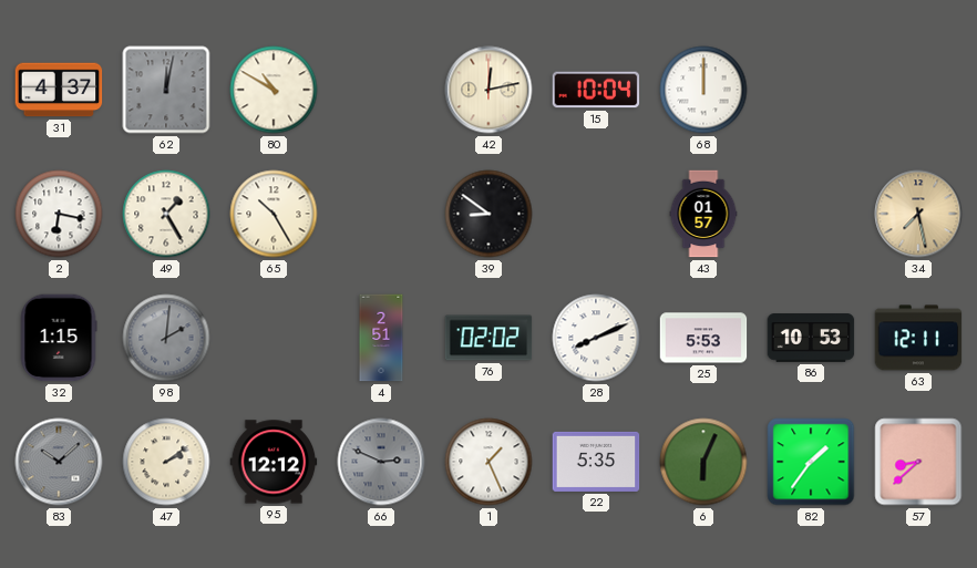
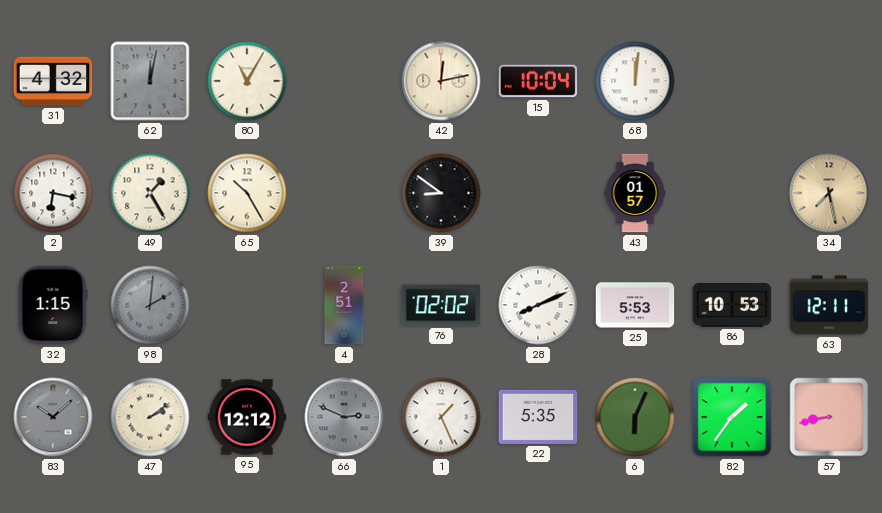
31: 4:37 -> 4:32 (53, 81)
80: 10:50 -> 11:05 (247, 81)
68: 12:00 -> 12:01 (635, 81)
57: 8:38 -> 8:43 (829, 417)
